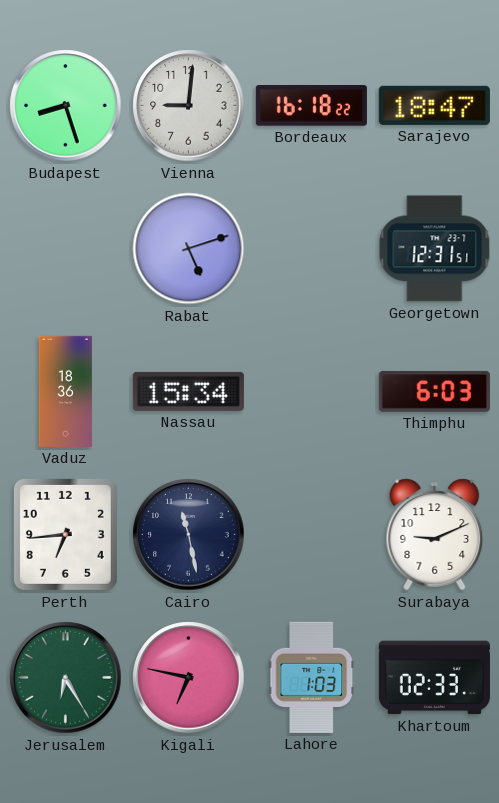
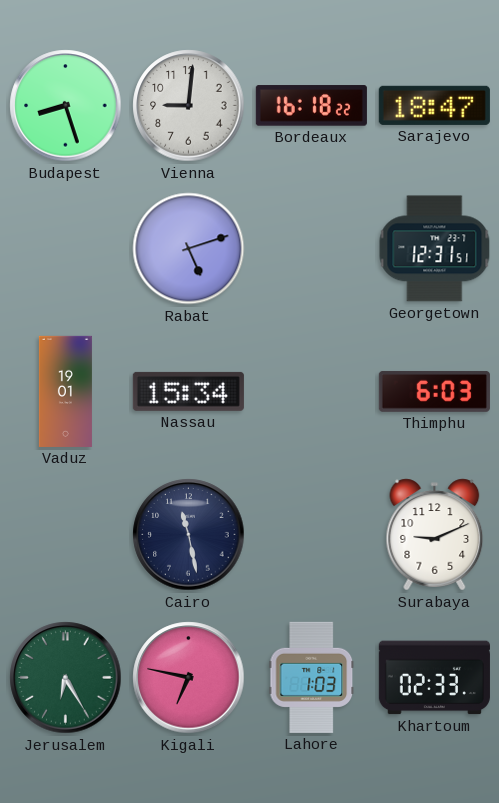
Vaduz: 18:36 -> 19:01 (65, 391)
Perth: 6:44 -> none (65, 534)
